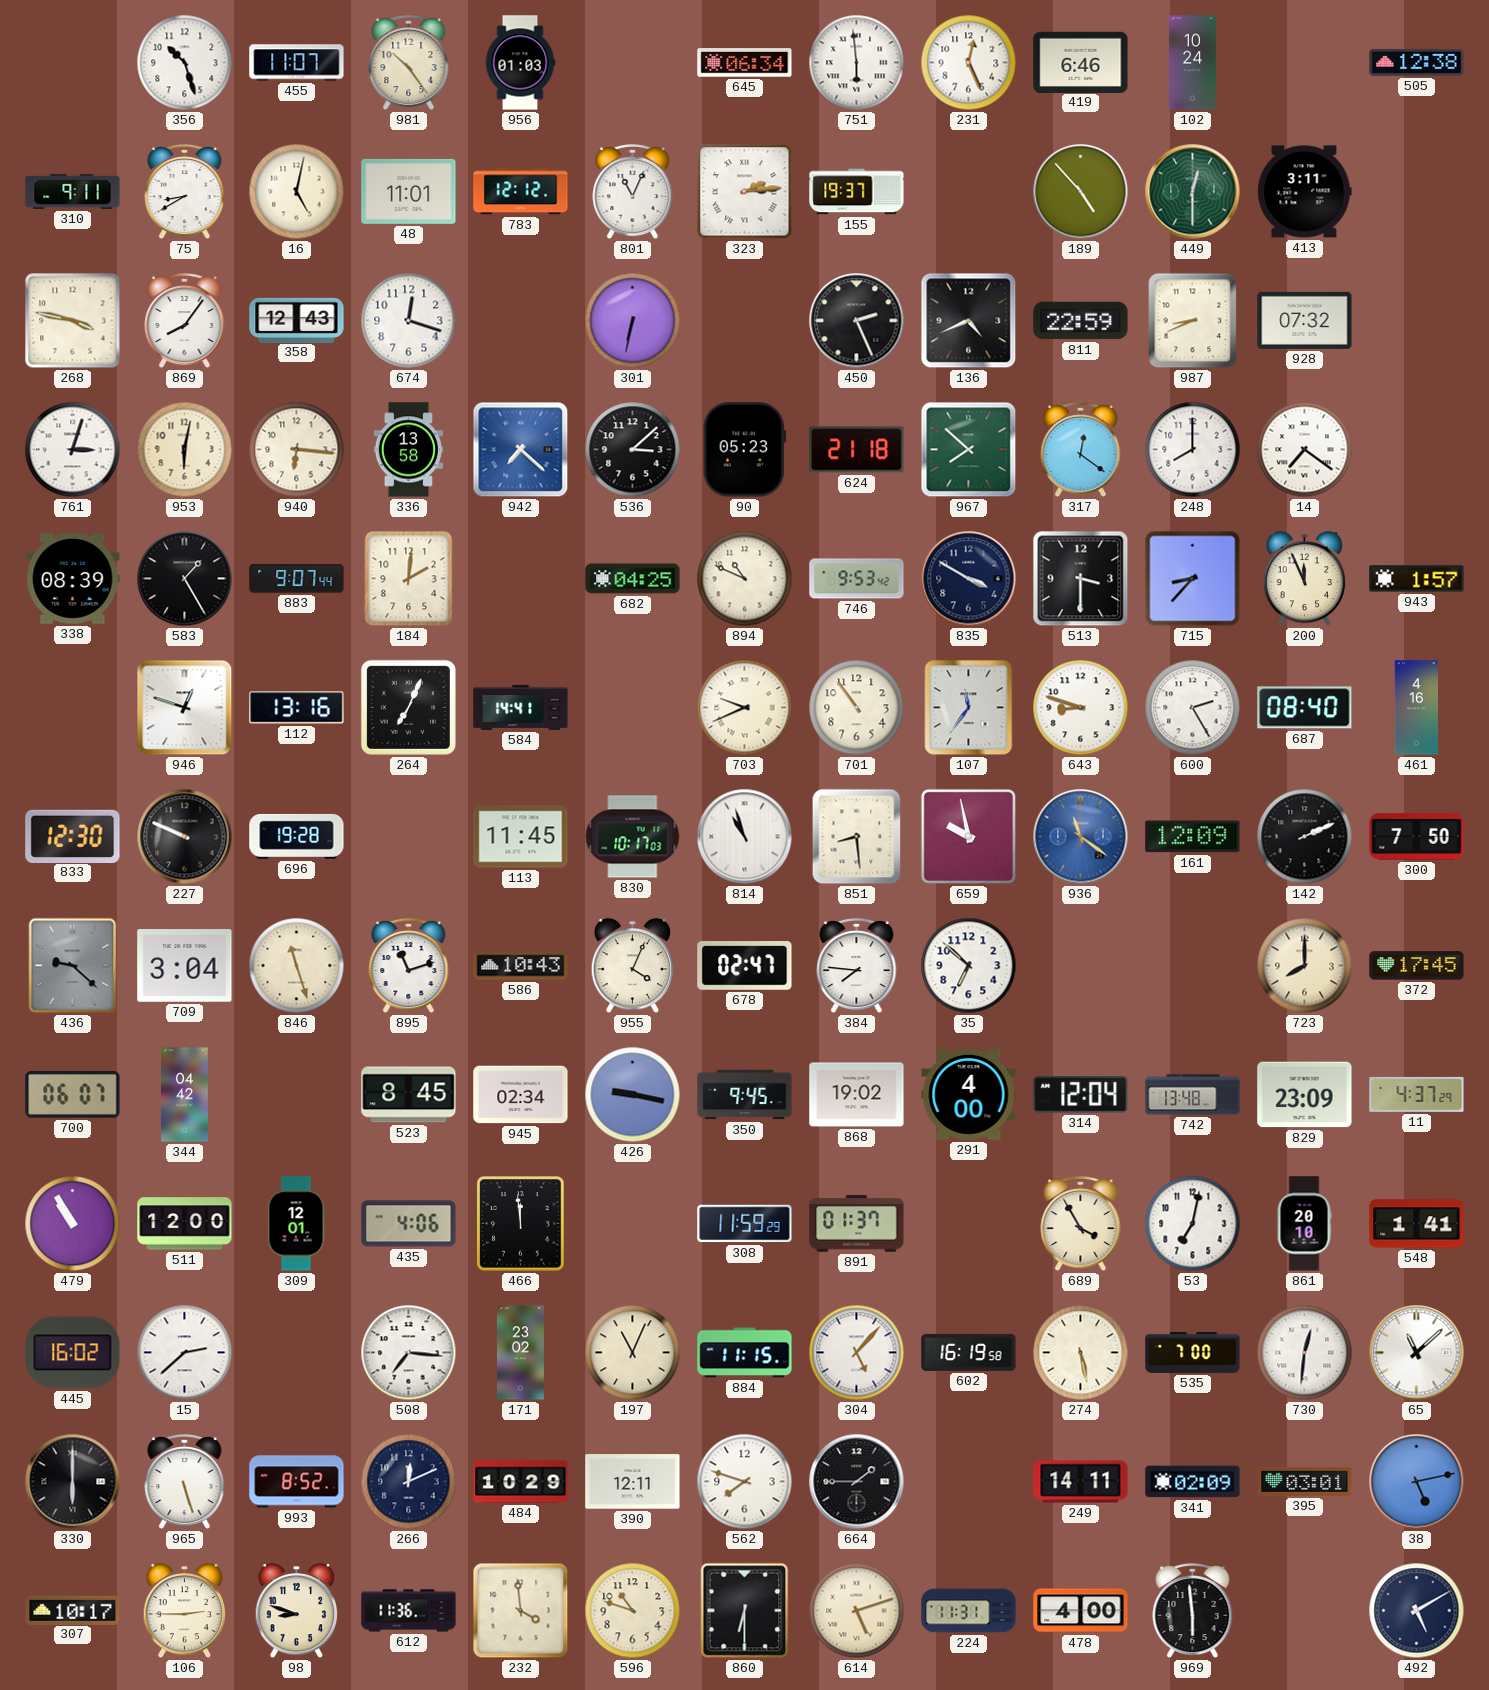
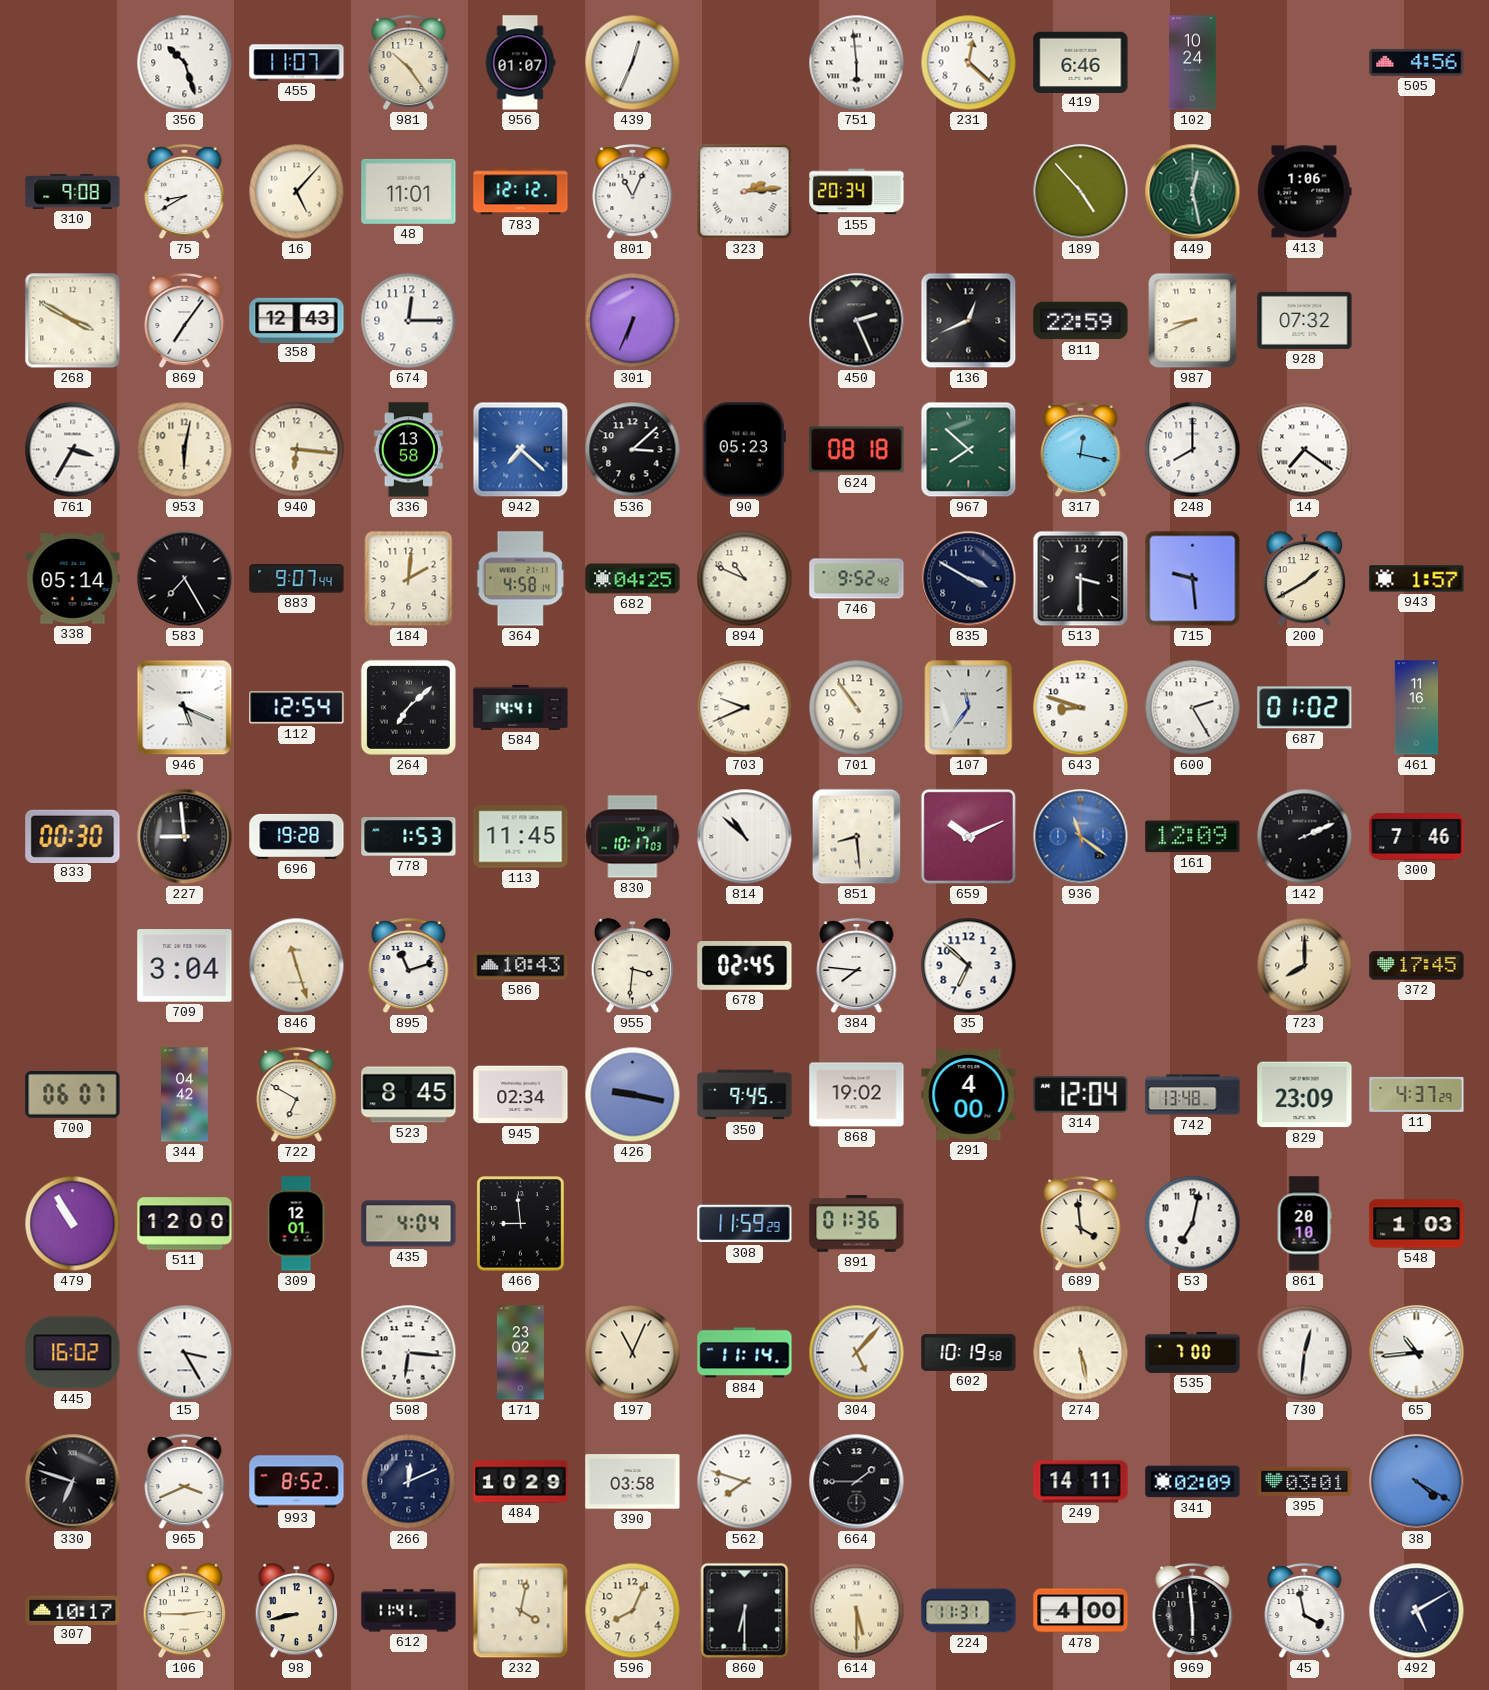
956: 01:03 -> 01:07 (520, 63)
439: none -> 12:34 (633, 63)
645: 06:34 -> none (745, 63)
231: 12:26 -> 12:22 (969, 63)
505: 12:38 -> 4:56 (1417, 62)
310: 9:11 -> 9:08 (73, 191)
16: 5:02 -> 5:07 (297, 192)
155: 19:37 -> 20:34 (857, 192)
449: 12:30 -> 12:28 (1193, 192)
413: 3:11 -> 1:06 (1305, 192)
268: 3:47 -> 3:50 (73, 321)
869: 8:06 -> 7:06 (185, 322)
674: 12:18 -> 12:15 (409, 321)
301: 6:32 -> 6:34 (633, 321)
136: 4:41 -> 12:41 (969, 321)
761: 3:03 -> 3:35 (73, 450)
624: 21:18 -> 08:18 (857, 450)
317: 12:21 -> 12:17 (1081, 451)
338: 08:39 -> 05:14 (73, 579)
583: 1:25 -> 7:25 (185, 579)
364: none -> 4:58 (520, 579)
746: 9:53 -> 9:52 (857, 579)
715: 8:37 -> 9:29 (1193, 579)
200: 11:56 -> 1:40 (1305, 579)
946: 12:48 -> 5:19 (185, 708)
112: 13:16 -> 12:54 (297, 708)
264: 7:04 -> 7:08 (408, 707)
687: 08:40 -> 01:02 (1305, 708)
461: 4:16 -> 11:16 (1417, 708)
833: 12:30 -> 00:30 (73, 836)
227: 9:49 -> 8:59 (185, 837)
778: none -> 1:53 (409, 837)
814: 10:57 -> 10:52 (745, 837)
659: 9:58 -> 10:11 (968, 836)
300: 7:50 -> 7:46 (1417, 837)
436: 9:22 -> none (73, 966)
955: 4:04 -> 3:31 (633, 966)
678: 02:47 -> 02:45 (745, 966)
722: none -> 6:50 (297, 1096)
435: 4:06 -> 4:04 (409, 1224)
466: 11:59 -> 8:59 (521, 1224)
891: 01:37 -> 01:36 (857, 1224)
689: 3:55 -> 3:59 (1081, 1225)
548: 1:41 -> 1:03 (1417, 1224)
15: 2:38 -> 3:25 (185, 1353)
508: 7:16 -> 6:16 (409, 1353)
884: 11:15 -> 11:14 (745, 1353)
602: 16:19 -> 10:19 (969, 1352)
65: 11:08 -> 10:44 (1417, 1353)
330: 6:00 -> 6:48 (73, 1482)
965: 5:27 -> 3:41 (185, 1483)
390: 12:11 -> 03:58 (633, 1482)
38: 5:13 -> 4:20 (1417, 1482)
98: 8:48 -> 8:43 (297, 1611)
612: 11:36 -> 11:41 (409, 1611)
232: 3:59 -> 4:02 (521, 1611)
596: 10:48 -> 8:04 (633, 1611)
614: 5:12 -> 5:30 (857, 1611)
45: none -> 3:58 (1305, 1612)
